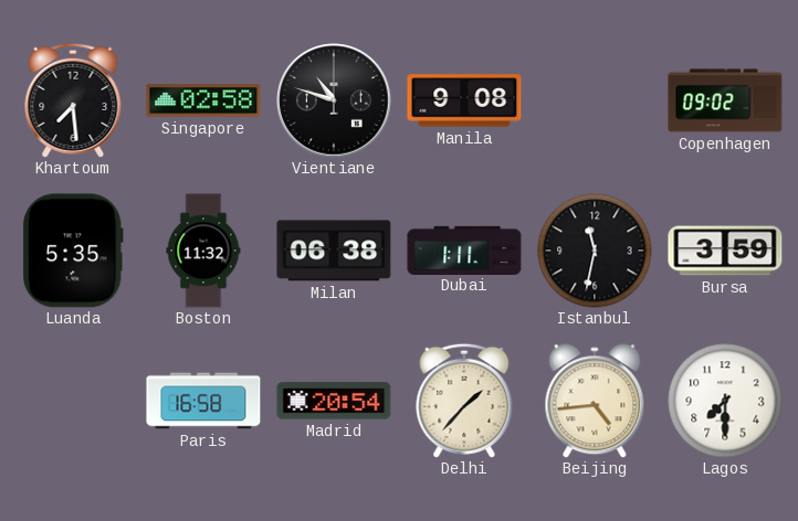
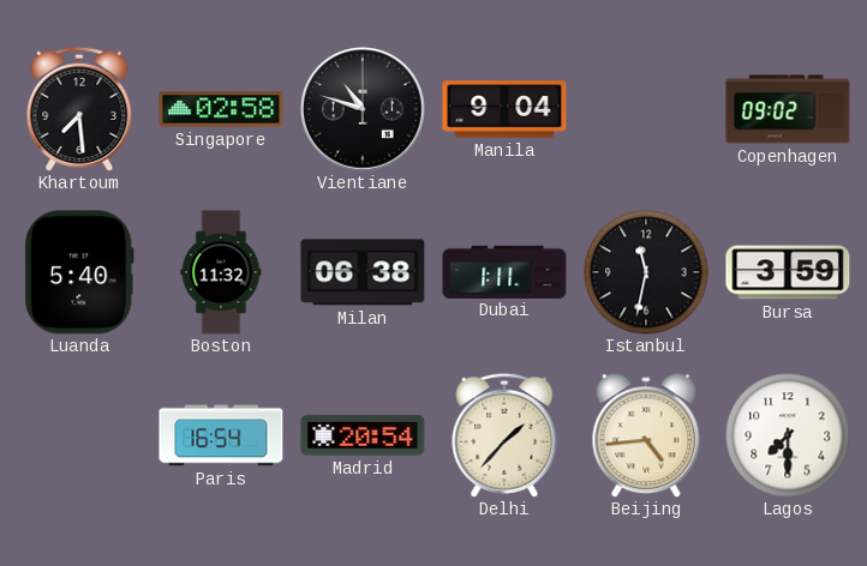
Manila: 9:08 -> 9:04 (504, 109)
Luanda: 5:35 -> 5:40 (79, 272)
Paris: 16:58 -> 16:54 (221, 435)
